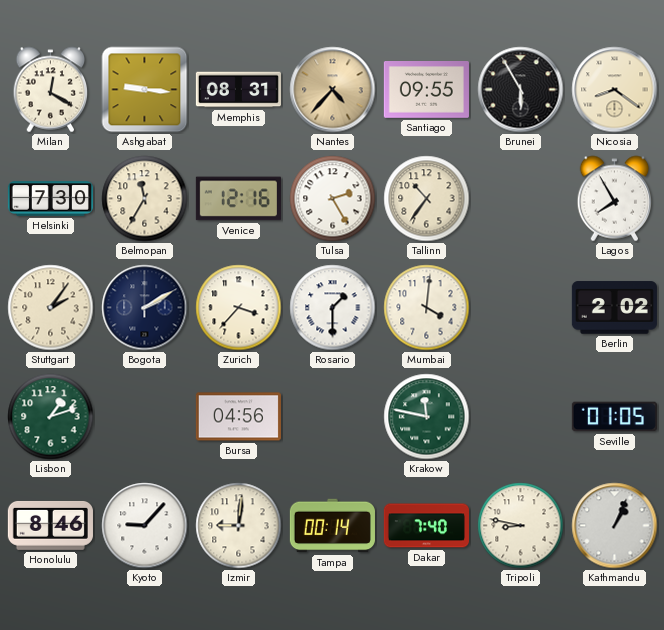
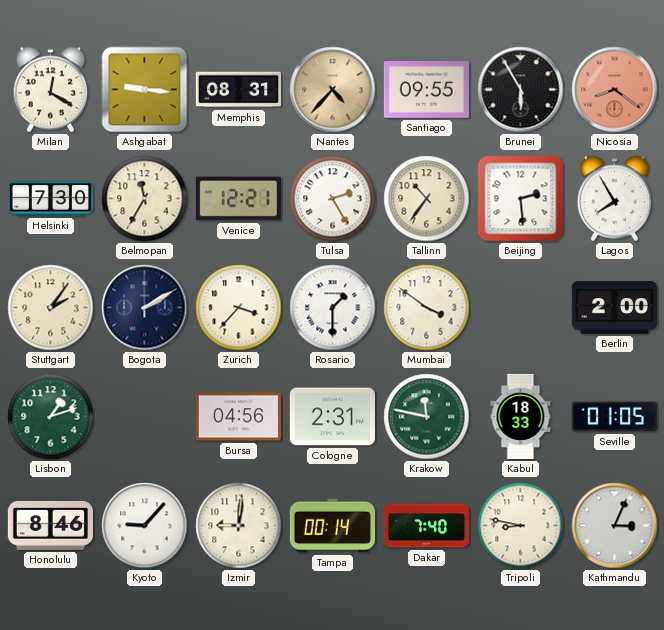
Nicosia dial: cream -> salmon (615, 90)
Venice: 12:16 -> 12:21 (238, 199)
Beijing: none -> 2:29 (521, 199)
Mumbai: 4:01 -> 3:51 (427, 308)
Berlin: 2:02 -> 2:00 (614, 308)
Cologne: none -> 2:31 (332, 417)
Kabul: none -> 18:33 (521, 416)
Kathmandu: 1:04 -> 3:04 (615, 526)
